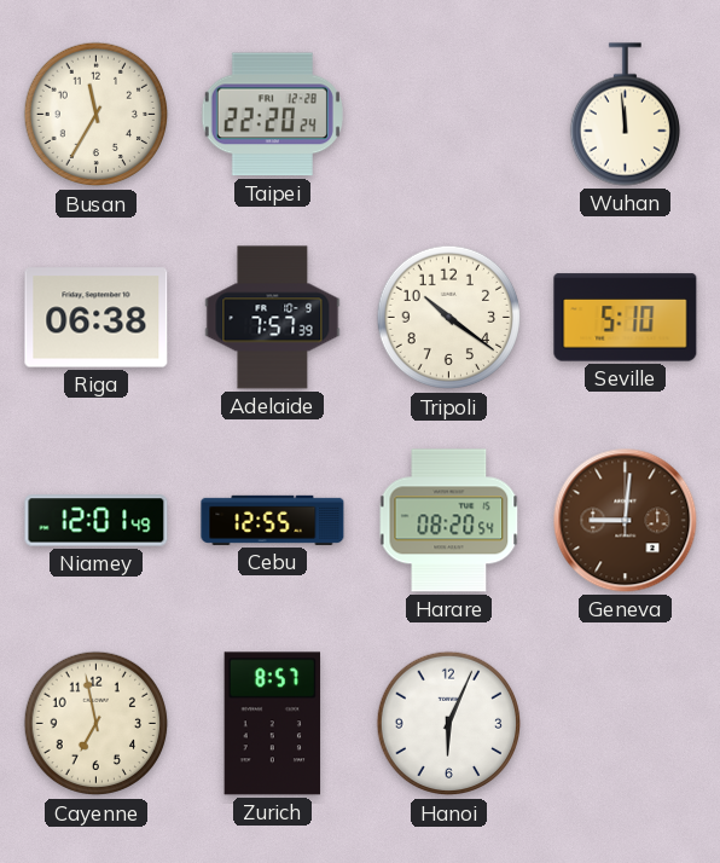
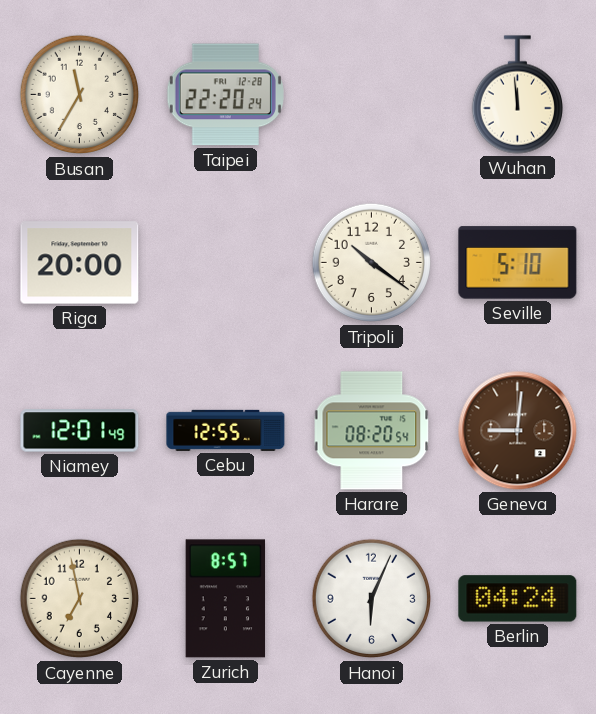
Riga: 06:38 -> 20:00 (80, 263)
Adelaide: 7:57 -> none (273, 318)
Berlin: none -> 04:24 (518, 599)
